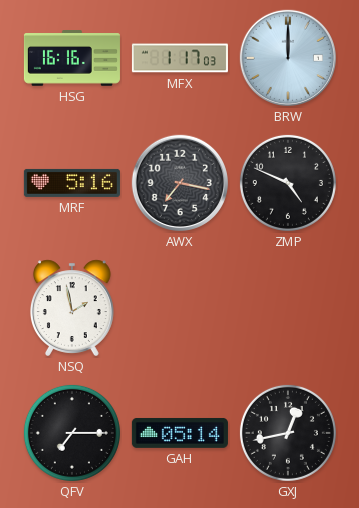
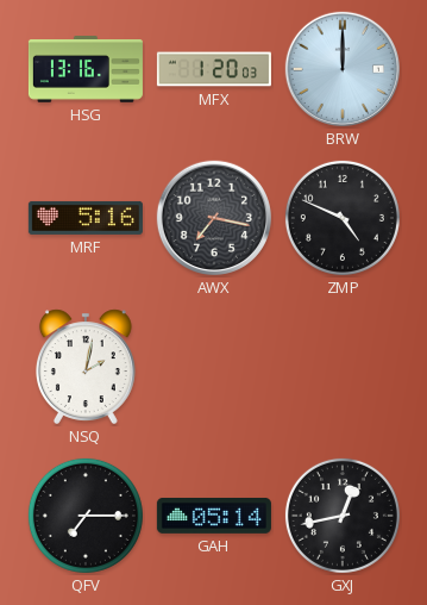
HSG: 16:16 -> 13:16 (86, 69)
MFX: 1:17 -> 1:20 (214, 69)
NSQ: 1:58 -> 2:02 (86, 367)
